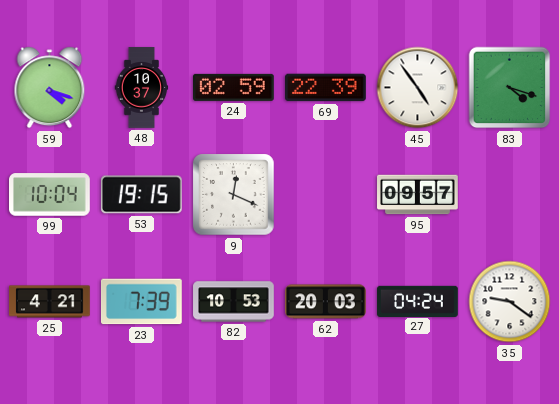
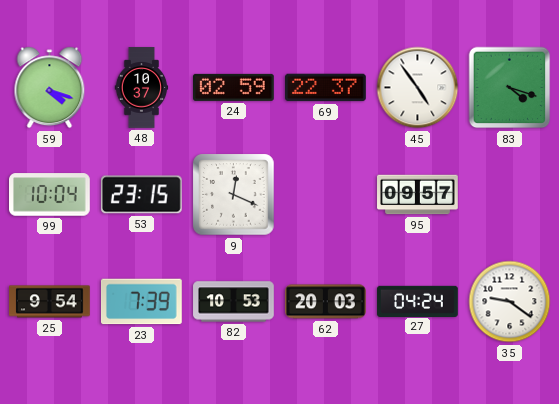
69: 22:39 -> 22:37 (326, 88)
53: 19:15 -> 23:15 (141, 195)
25: 4:21 -> 9:54 (50, 302)
